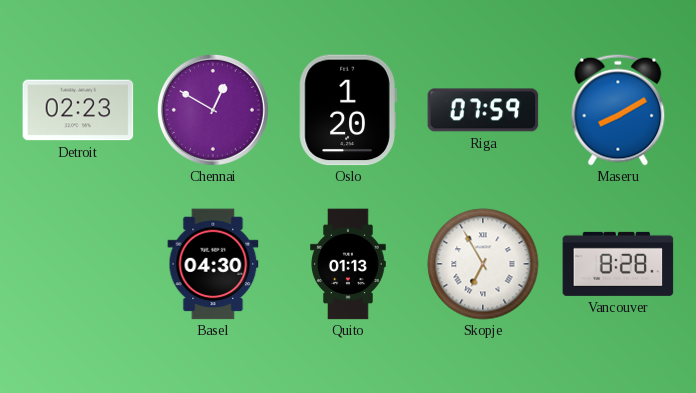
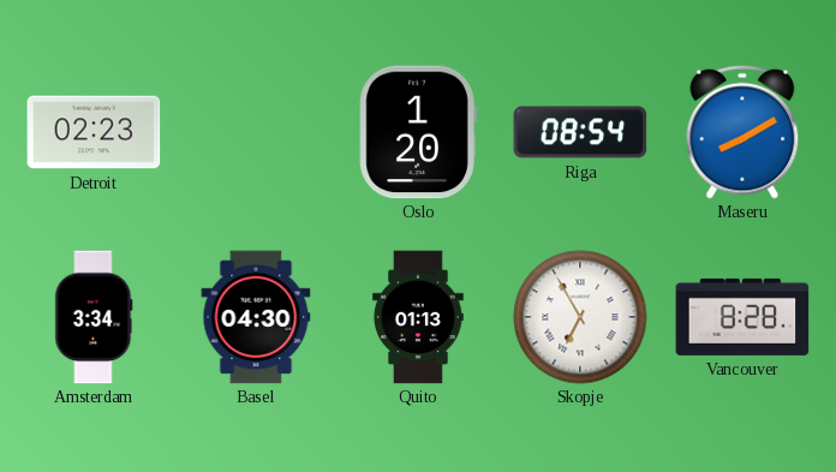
Chennai: 12:50 -> none (213, 110)
Riga: 07:59 -> 08:54 (580, 132)
Amsterdam: none -> 3:34 (94, 317)
